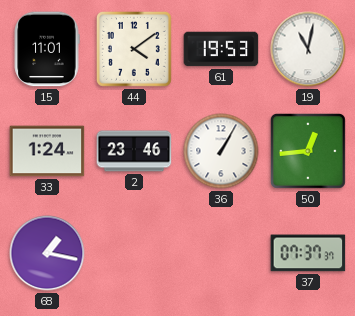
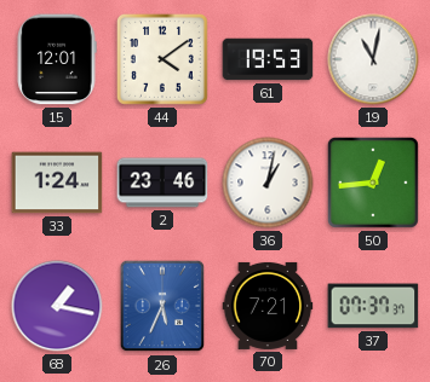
15: 11:01 -> 12:01 (57, 59)
36: 1:05 -> 1:02 (268, 183)
26: none -> 5:34 (162, 306)
70: none -> 7:21 (268, 306)
